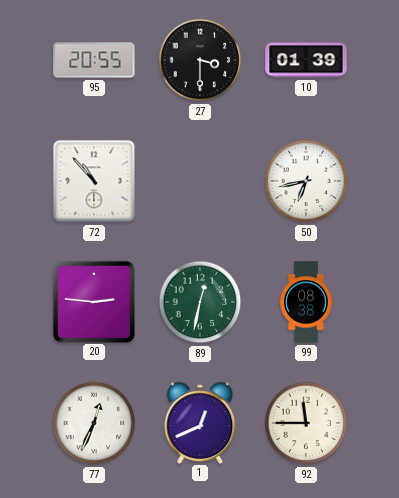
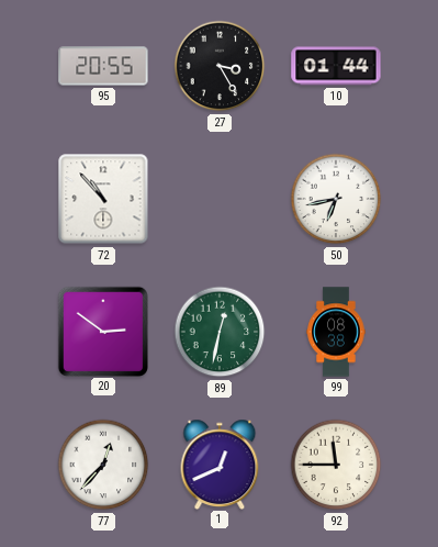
27: 3:30 -> 3:25 (220, 66)
10: 01:39 -> 01:44 (336, 66)
20: 2:46 -> 2:51 (102, 331)
77: 12:34 -> 12:37 (103, 465)
